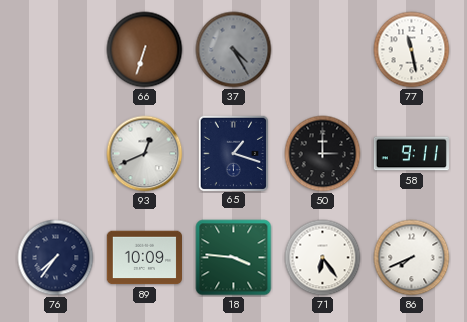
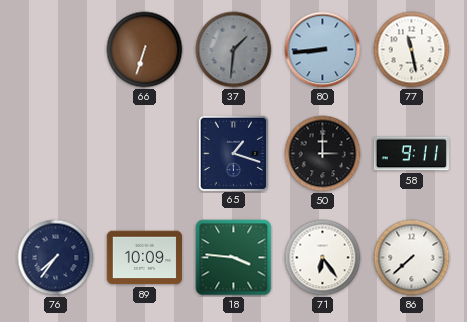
37: 4:25 -> 1:31 (234, 50)
80: none -> 8:44 (323, 50)
93: 12:41 -> none (145, 154)
86: 7:41 -> 7:38 (412, 258)
